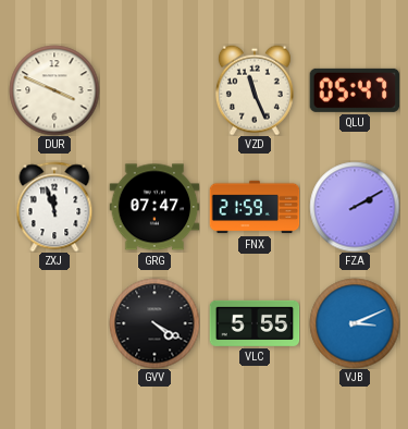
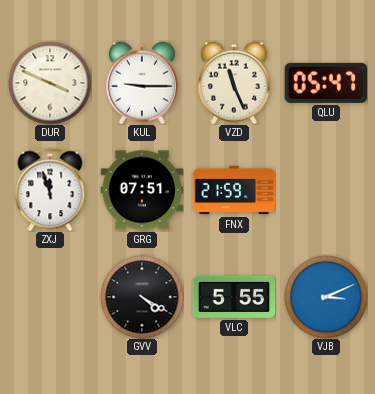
KUL: none -> 9:15 (142, 83)
GRG: 07:47 -> 07:51 (142, 190)
FZA: 2:10 -> none (355, 207)
